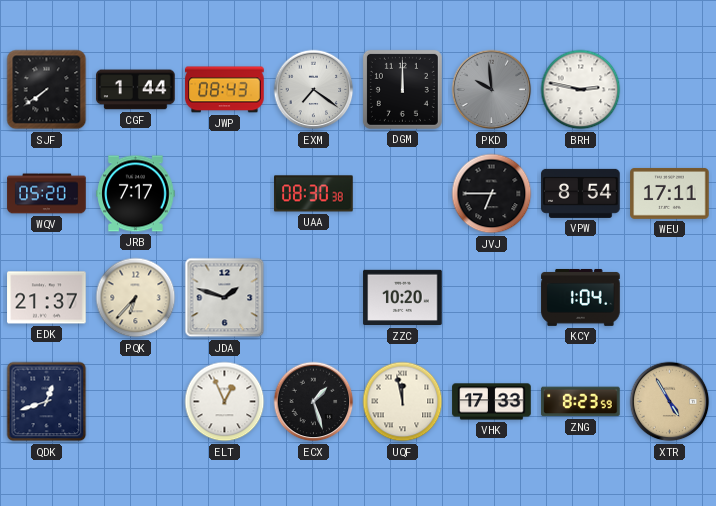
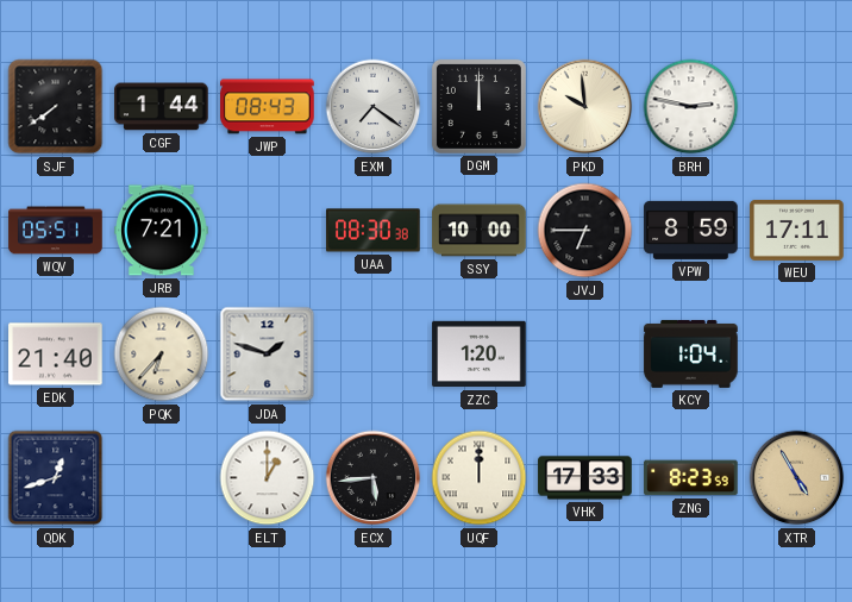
PKD dial: grey -> cream (585, 107)
WQV: 05:20 -> 05:51 (56, 231)
JRB: 7:17 -> 7:21 (162, 231)
SSY: none -> 10:00 (480, 231)
VPW: 8:54 -> 8:59 (691, 230)
EDK: 21:37 -> 21:40 (56, 355)
ZZC: 10:20 -> 1:20 (480, 355)
ELT: 12:56 -> 1:00 (268, 478)
ECX: 1:27 -> 5:44 (374, 478)
UQF: 11:58 -> 12:00 (480, 478)
